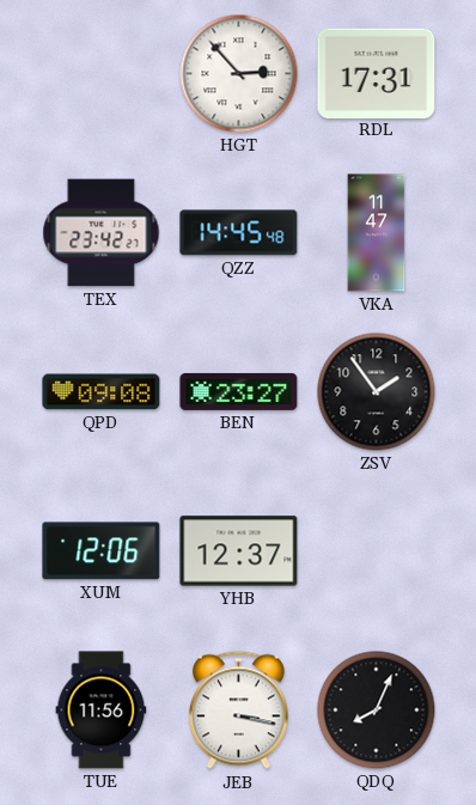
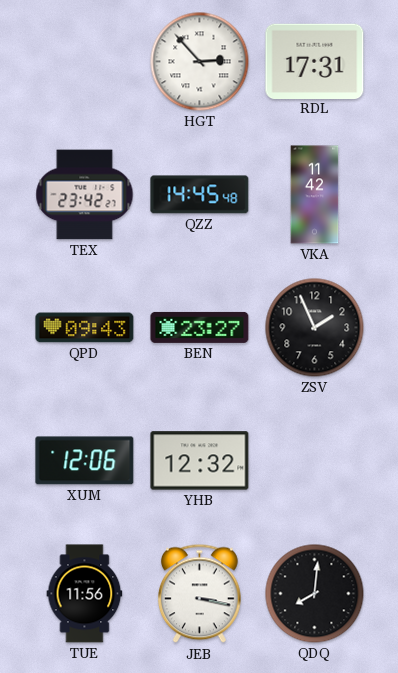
VKA: 11:47 -> 11:42 (315, 195)
QPD: 09:08 -> 09:43 (85, 328)
ZSV: 1:54 -> 1:56 (315, 328)
YHB: 12:37 -> 12:32 (200, 461)
QDQ: 8:04 -> 8:01 (315, 594)
